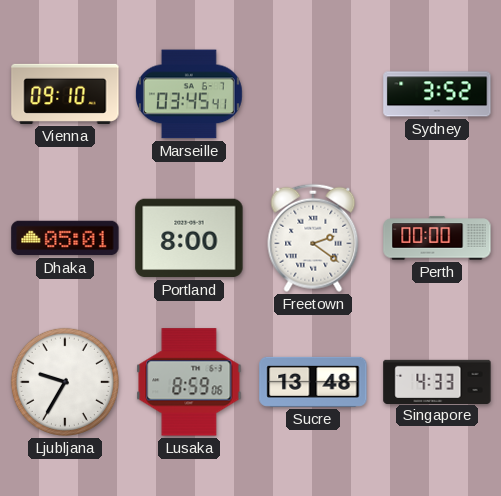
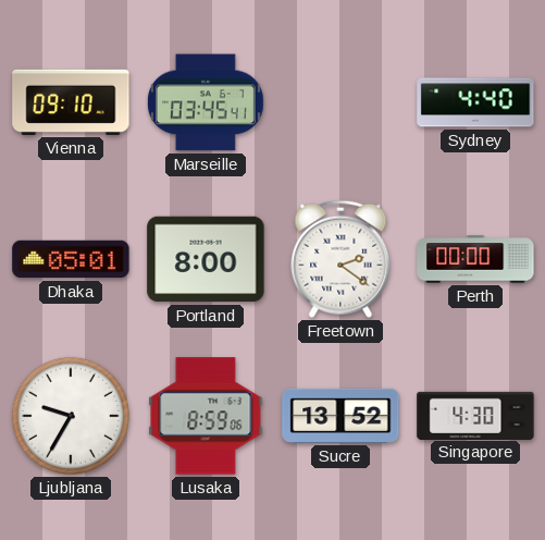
Sydney: 3:52 -> 4:40 (475, 102)
Sucre: 13:48 -> 13:52 (340, 416)
Singapore: 4:33 -> 4:30 (475, 415)
